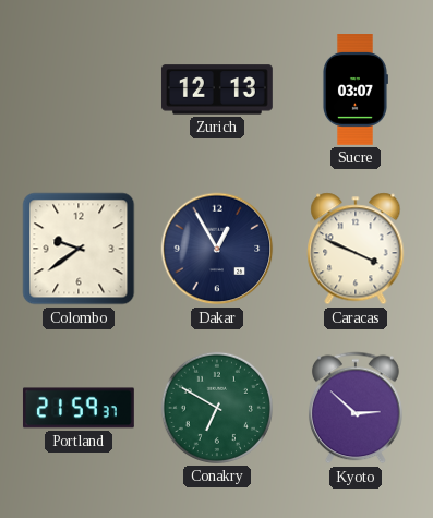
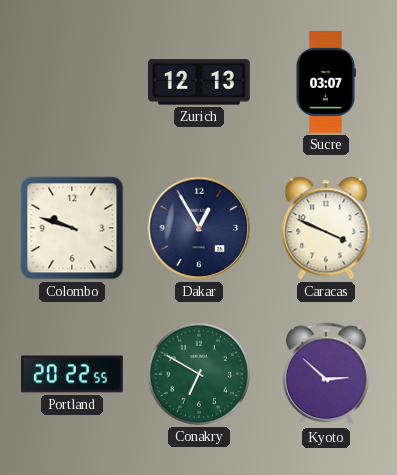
Colombo: 9:39 -> 9:48 (72, 228)
Portland: 21:59 -> 20:22 (72, 374)
